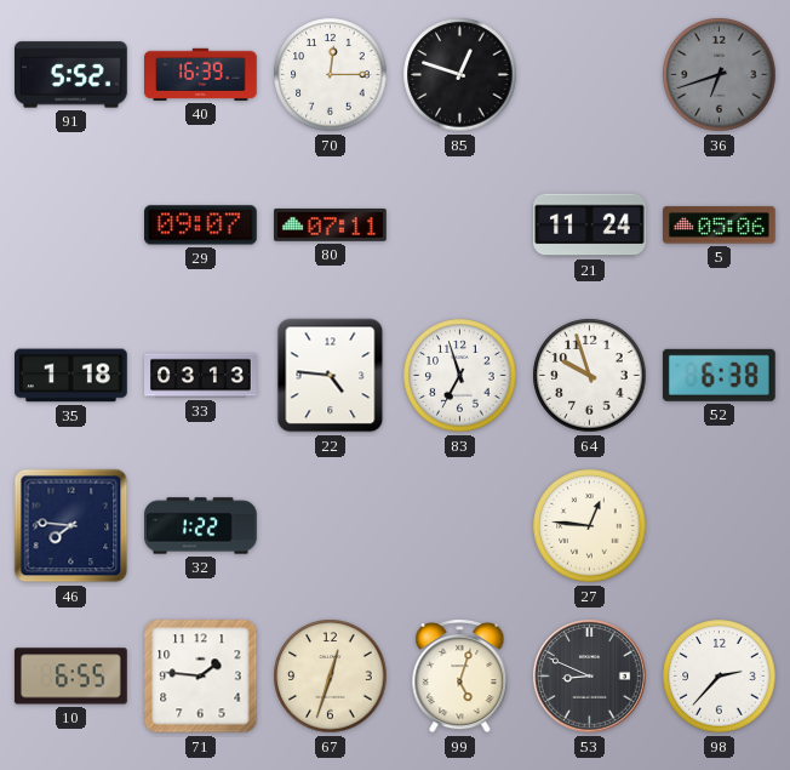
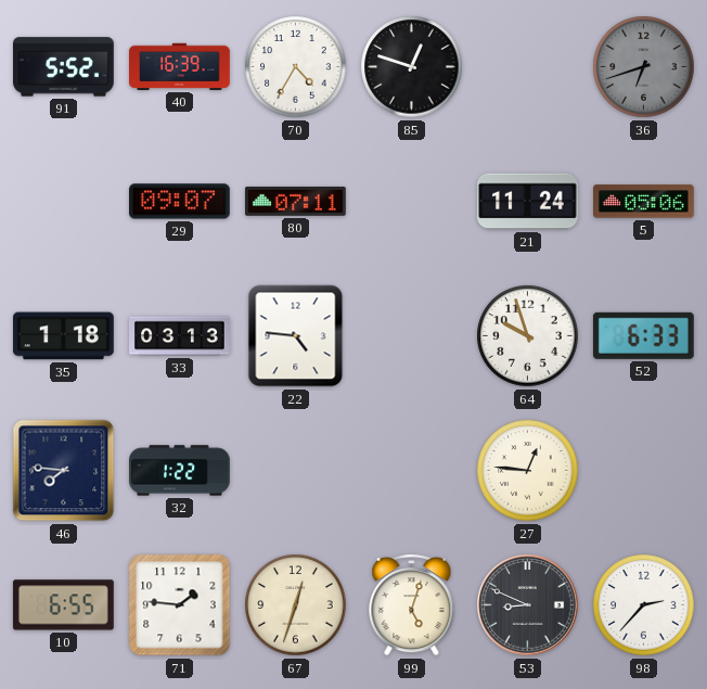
70: 12:15 -> 4:35 (296, 67)
83: 6:57 -> none (460, 376)
52: 6:38 -> 6:33 (643, 335)
